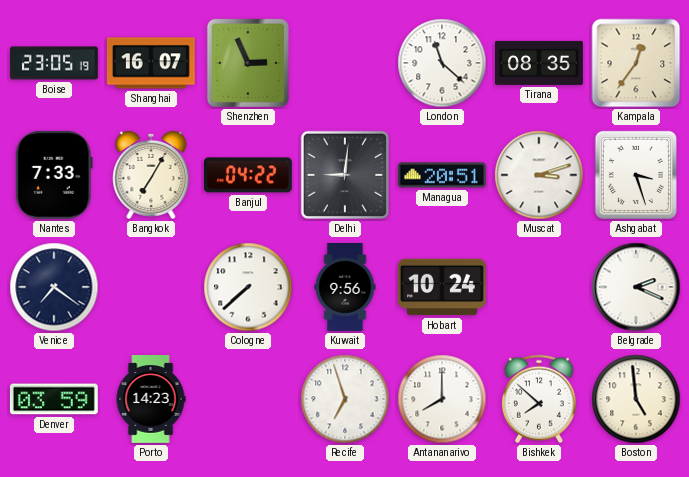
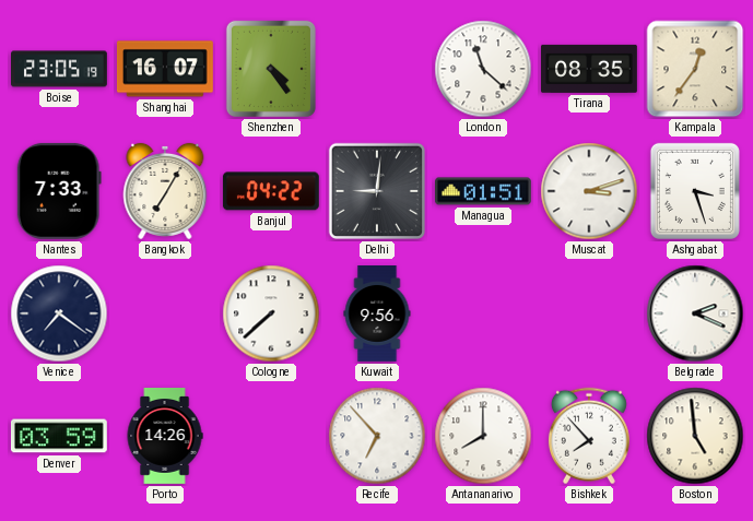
Shenzhen: 2:56 -> 4:24 (271, 69)
Managua: 20:51 -> 01:51 (484, 191)
Hobart: 10:24 -> none (442, 287)
Porto: 14:23 -> 14:26 (165, 437)
Recife: 6:57 -> 6:53 (377, 436)
Bishkek: 7:52 -> 7:53 (589, 436)
